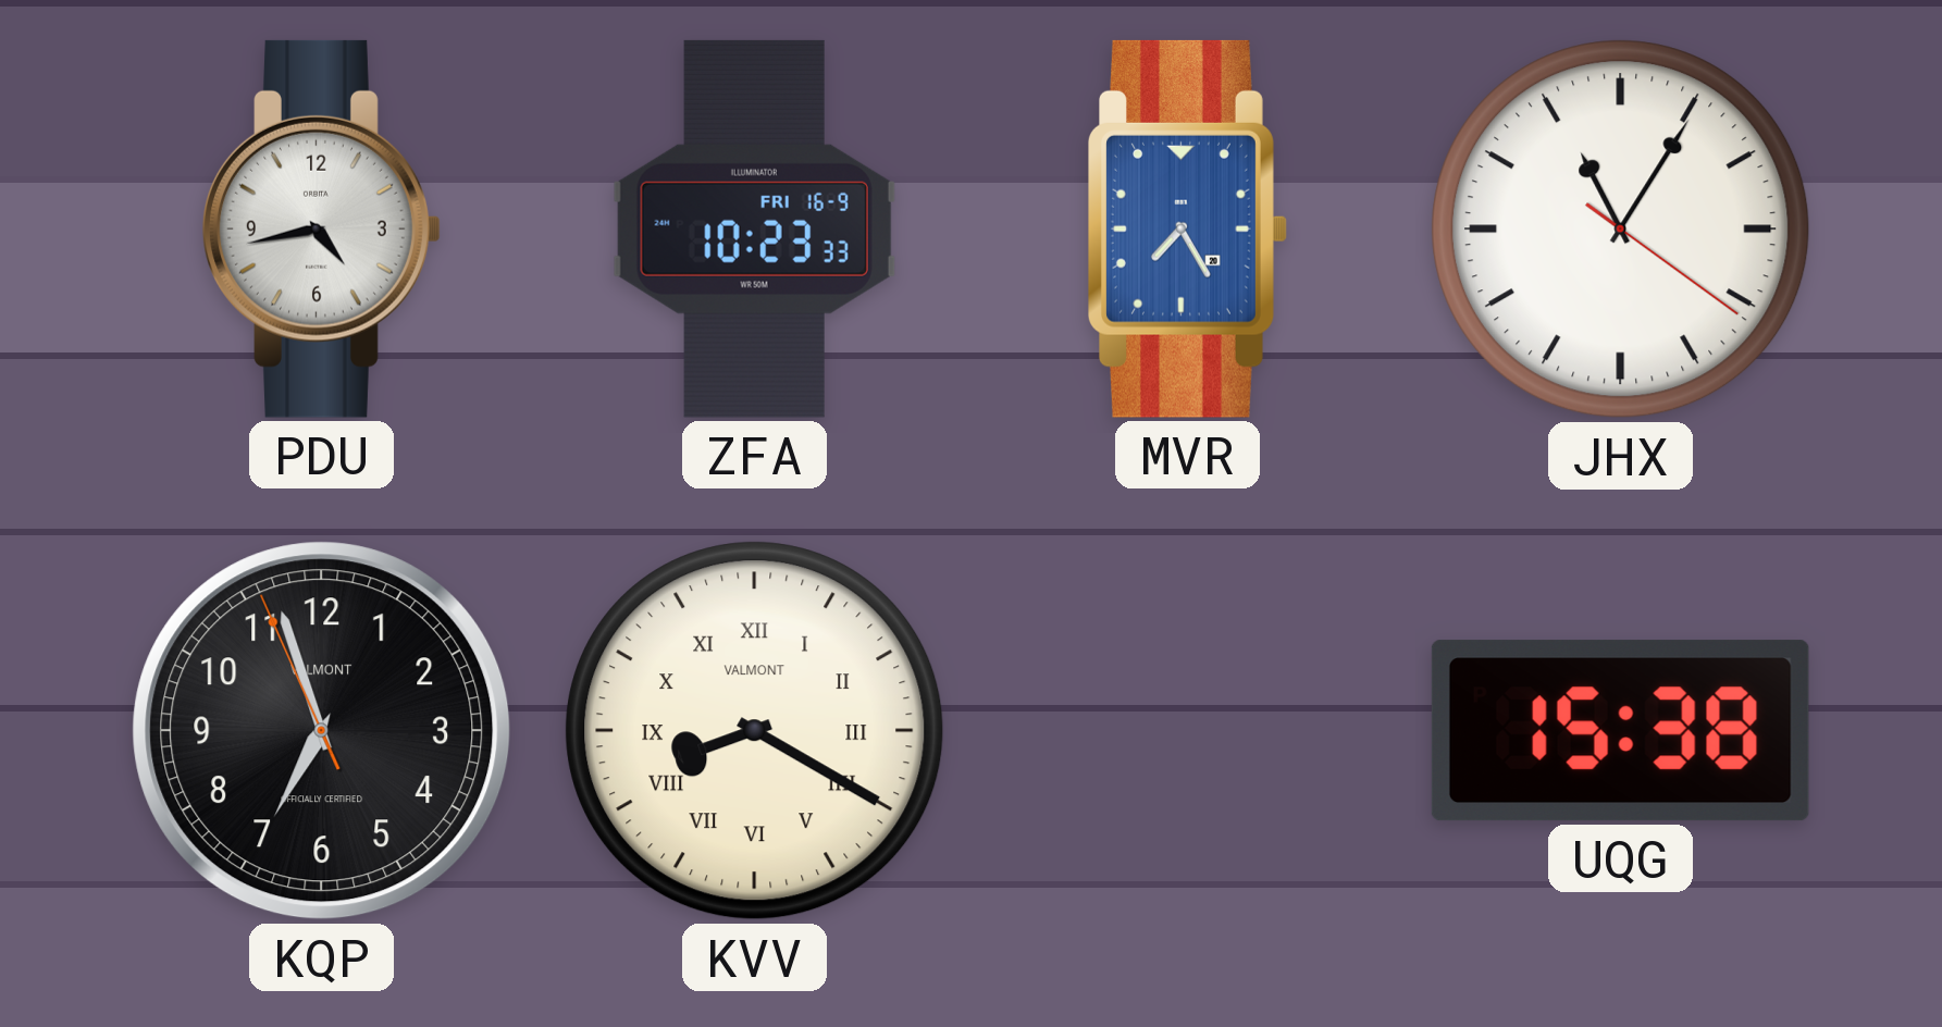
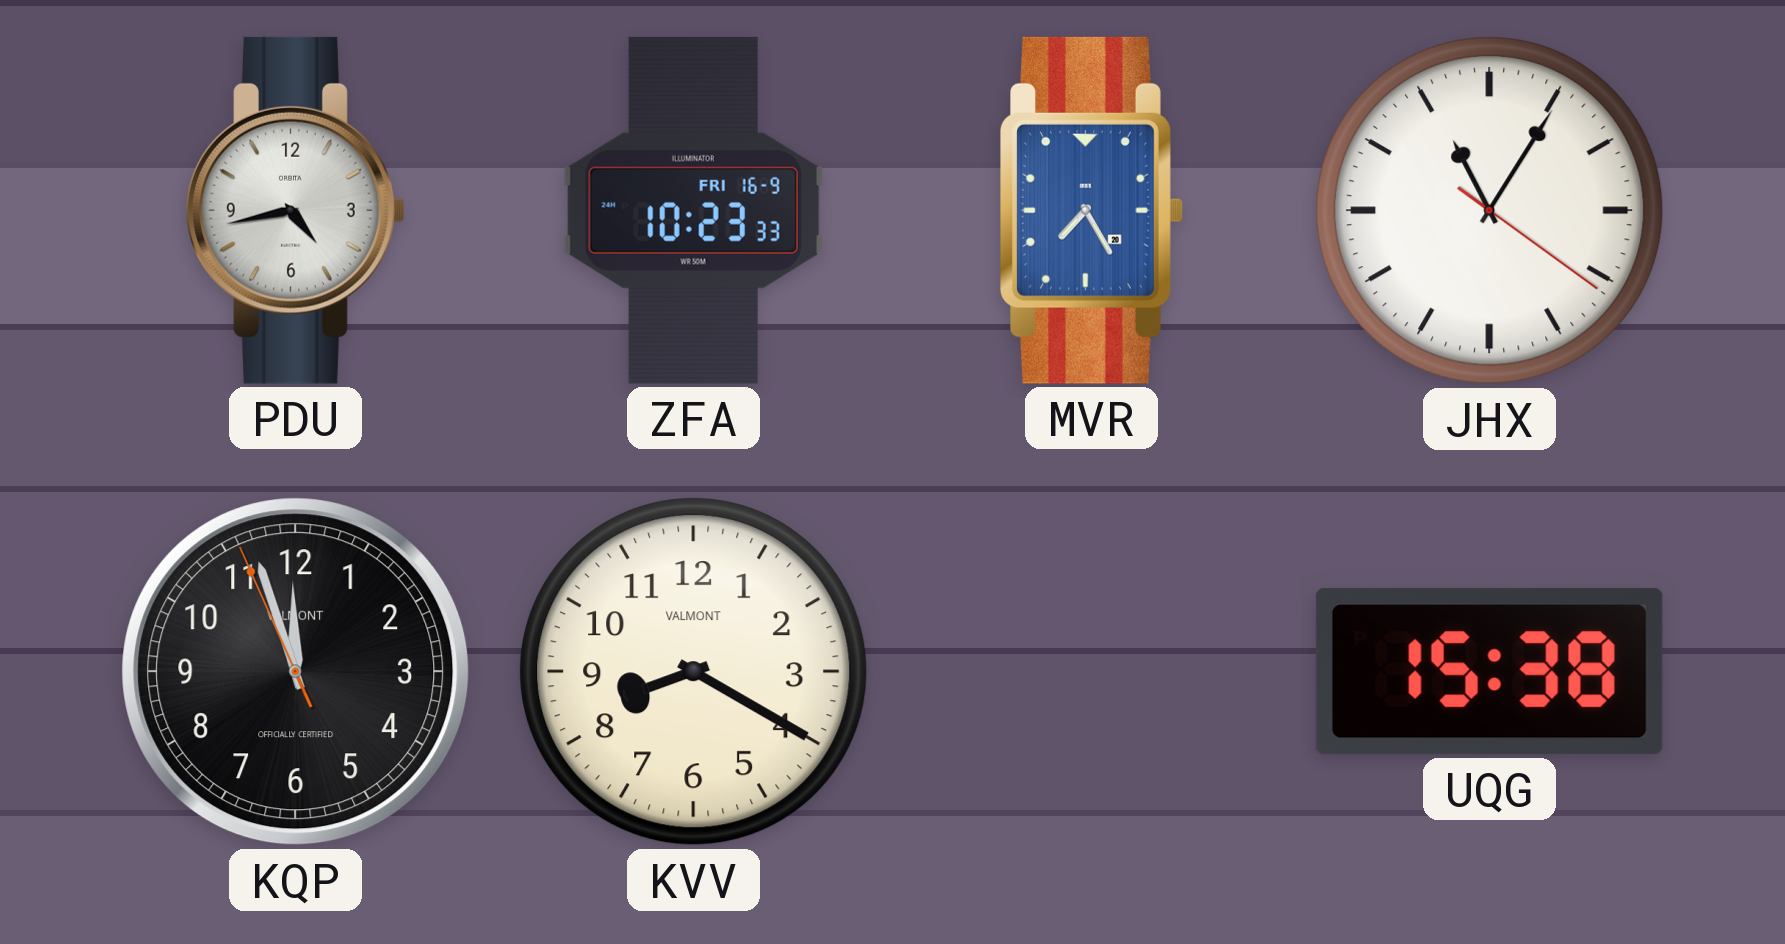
KQP: 6:56 -> 11:56 (296, 672)
KVV numerals: Roman -> Arabic (694, 672)
